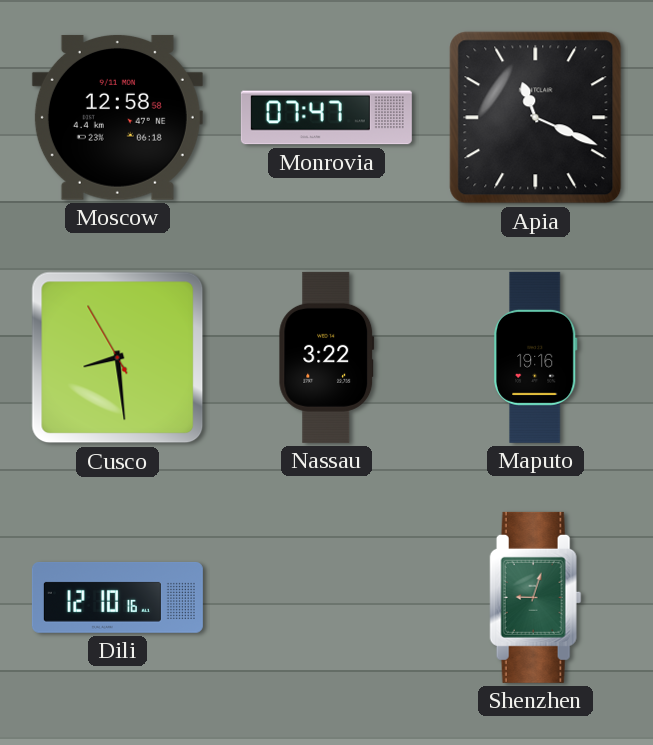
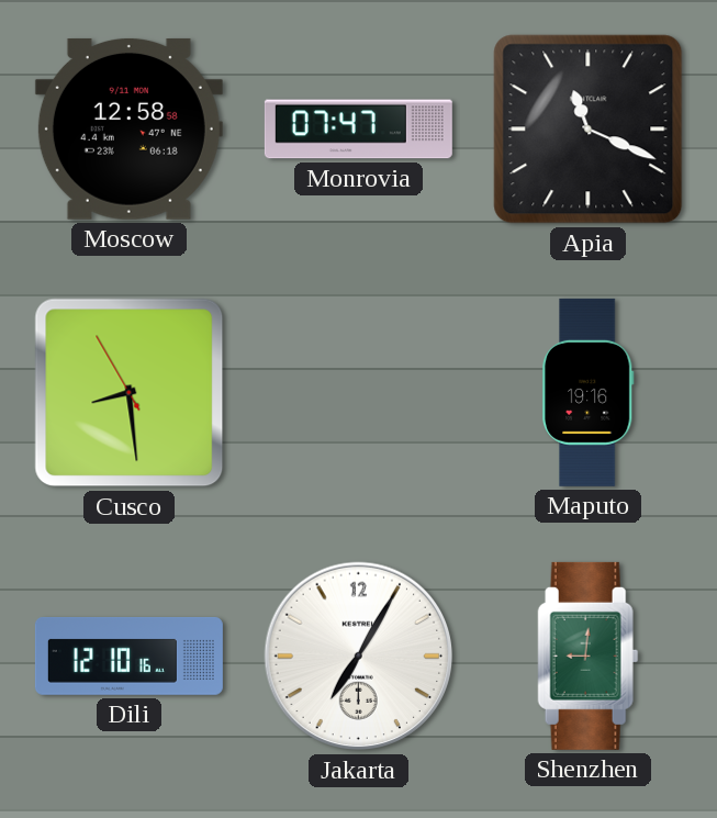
Nassau: 3:22 -> none (327, 357)
Jakarta: none -> 7:05 (359, 657)
Shenzhen: 9:03 -> 9:01 (589, 655)
